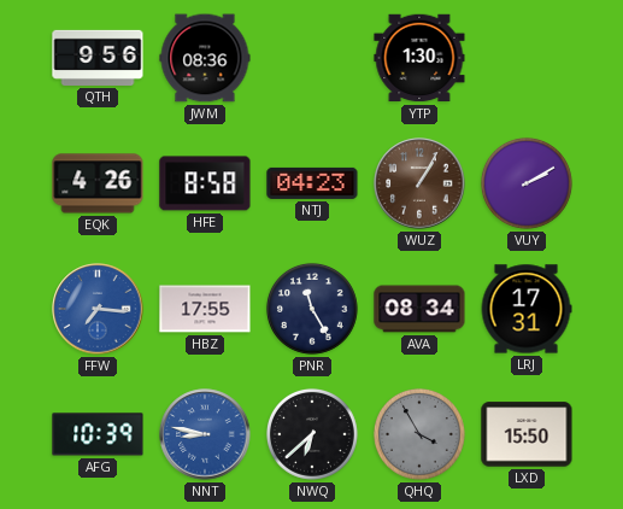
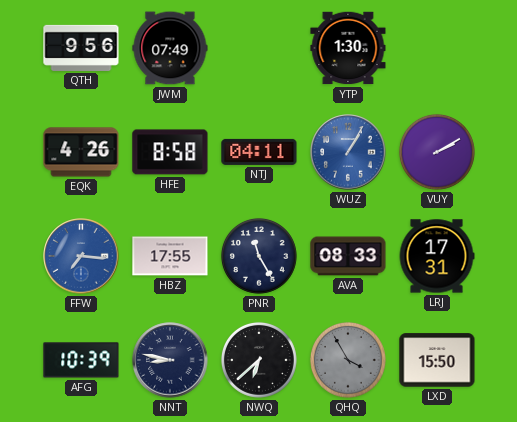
JWM: 08:36 -> 07:49 (170, 48)
NTJ: 04:23 -> 04:11 (259, 152)
WUZ dial: brown -> blue (348, 152)
AVA: 08:34 -> 08:33 (348, 256)
NNT dial: blue -> navy (170, 360)
